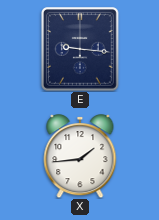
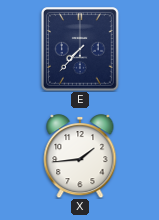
E: 9:16 -> 7:37 (81, 50)
